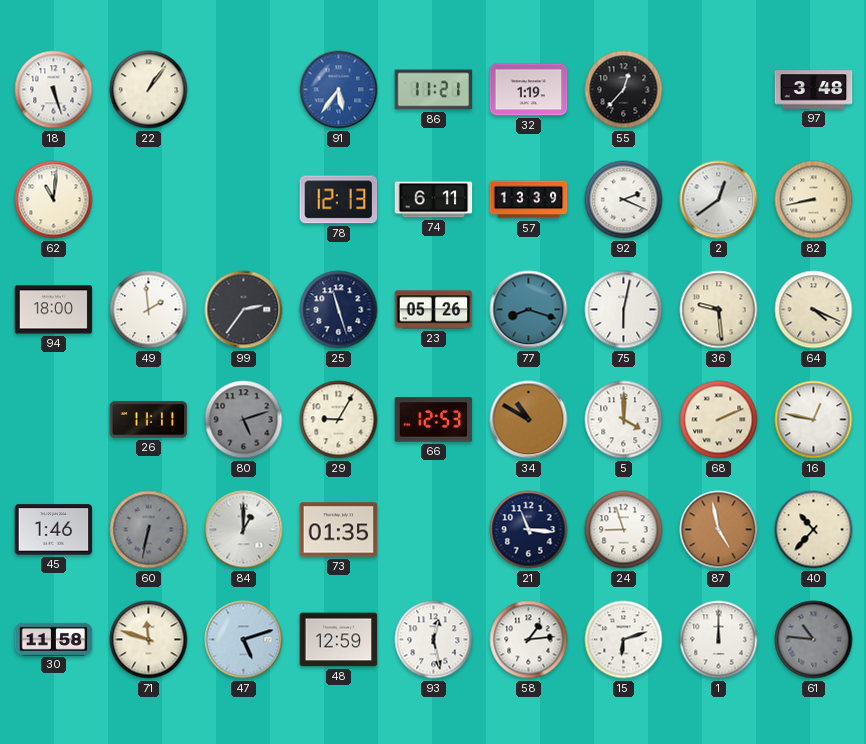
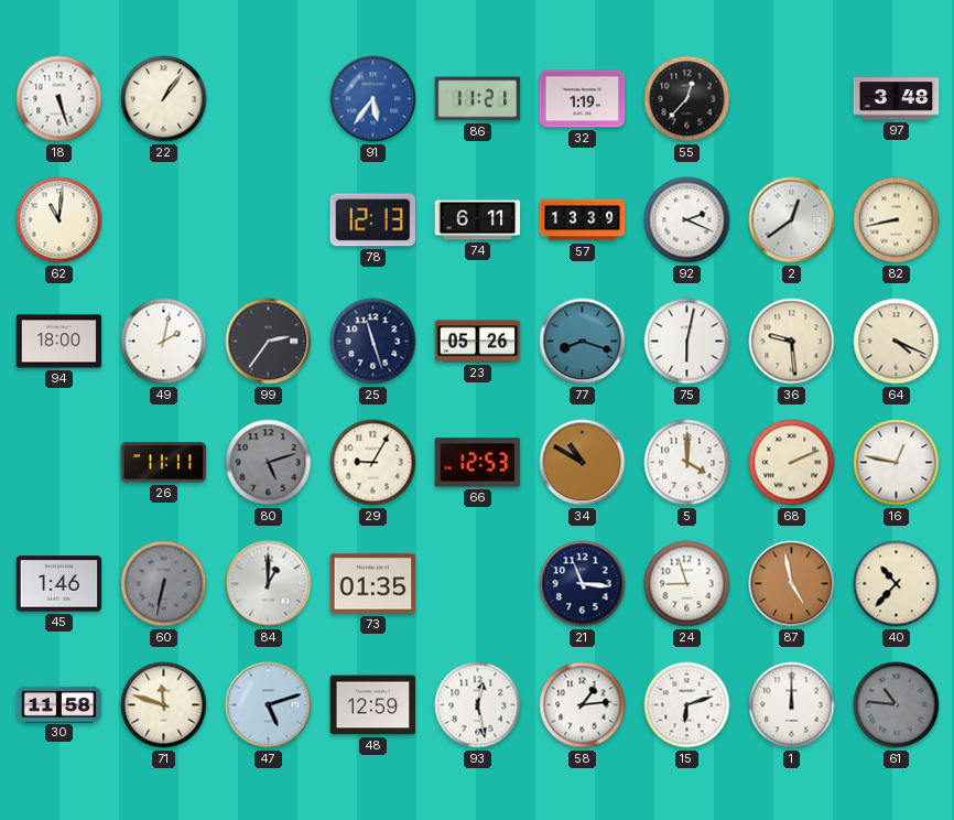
49: 1:59 -> 2:02 (164, 342)
